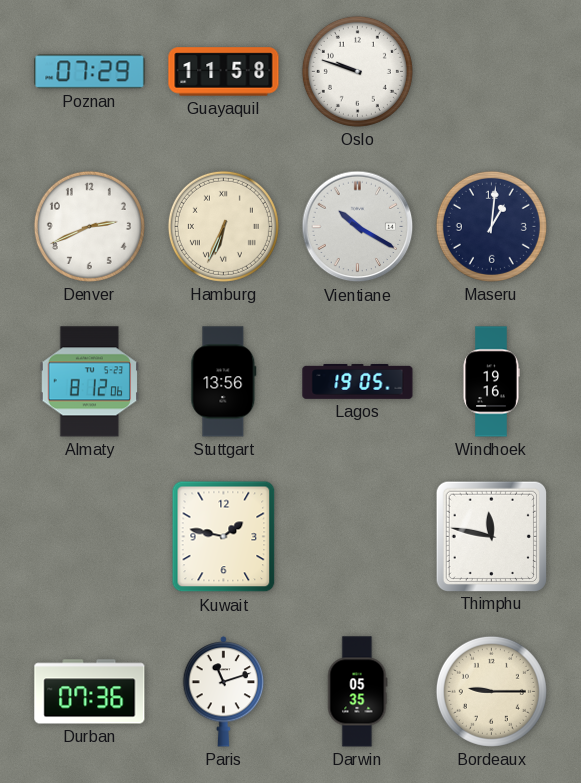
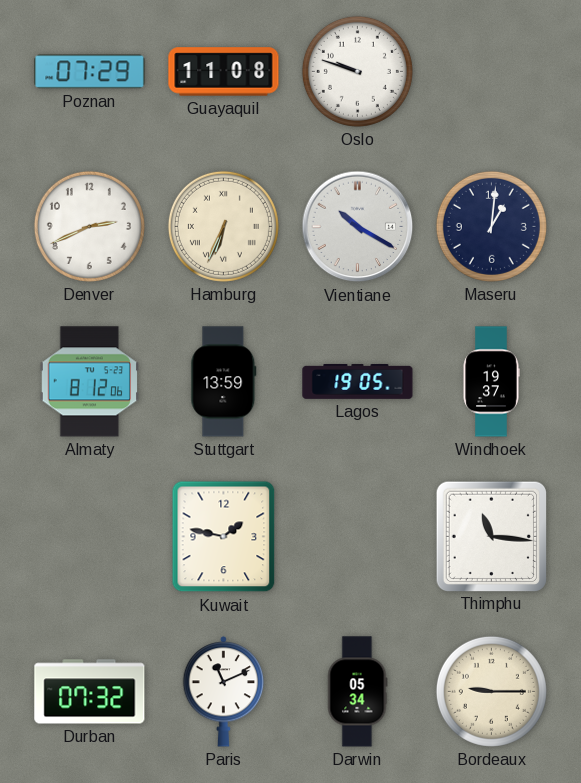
Guayaquil: 11:58 -> 11:08 (224, 72)
Stuttgart: 13:56 -> 13:59 (224, 382)
Windhoek: 19:16 -> 19:37 (491, 382)
Thimphu: 11:47 -> 11:16 (491, 536)
Durban: 07:36 -> 07:32 (90, 692)
Paris: 11:12 -> 11:11 (224, 692)
Darwin: 05:35 -> 05:34 (357, 692)
